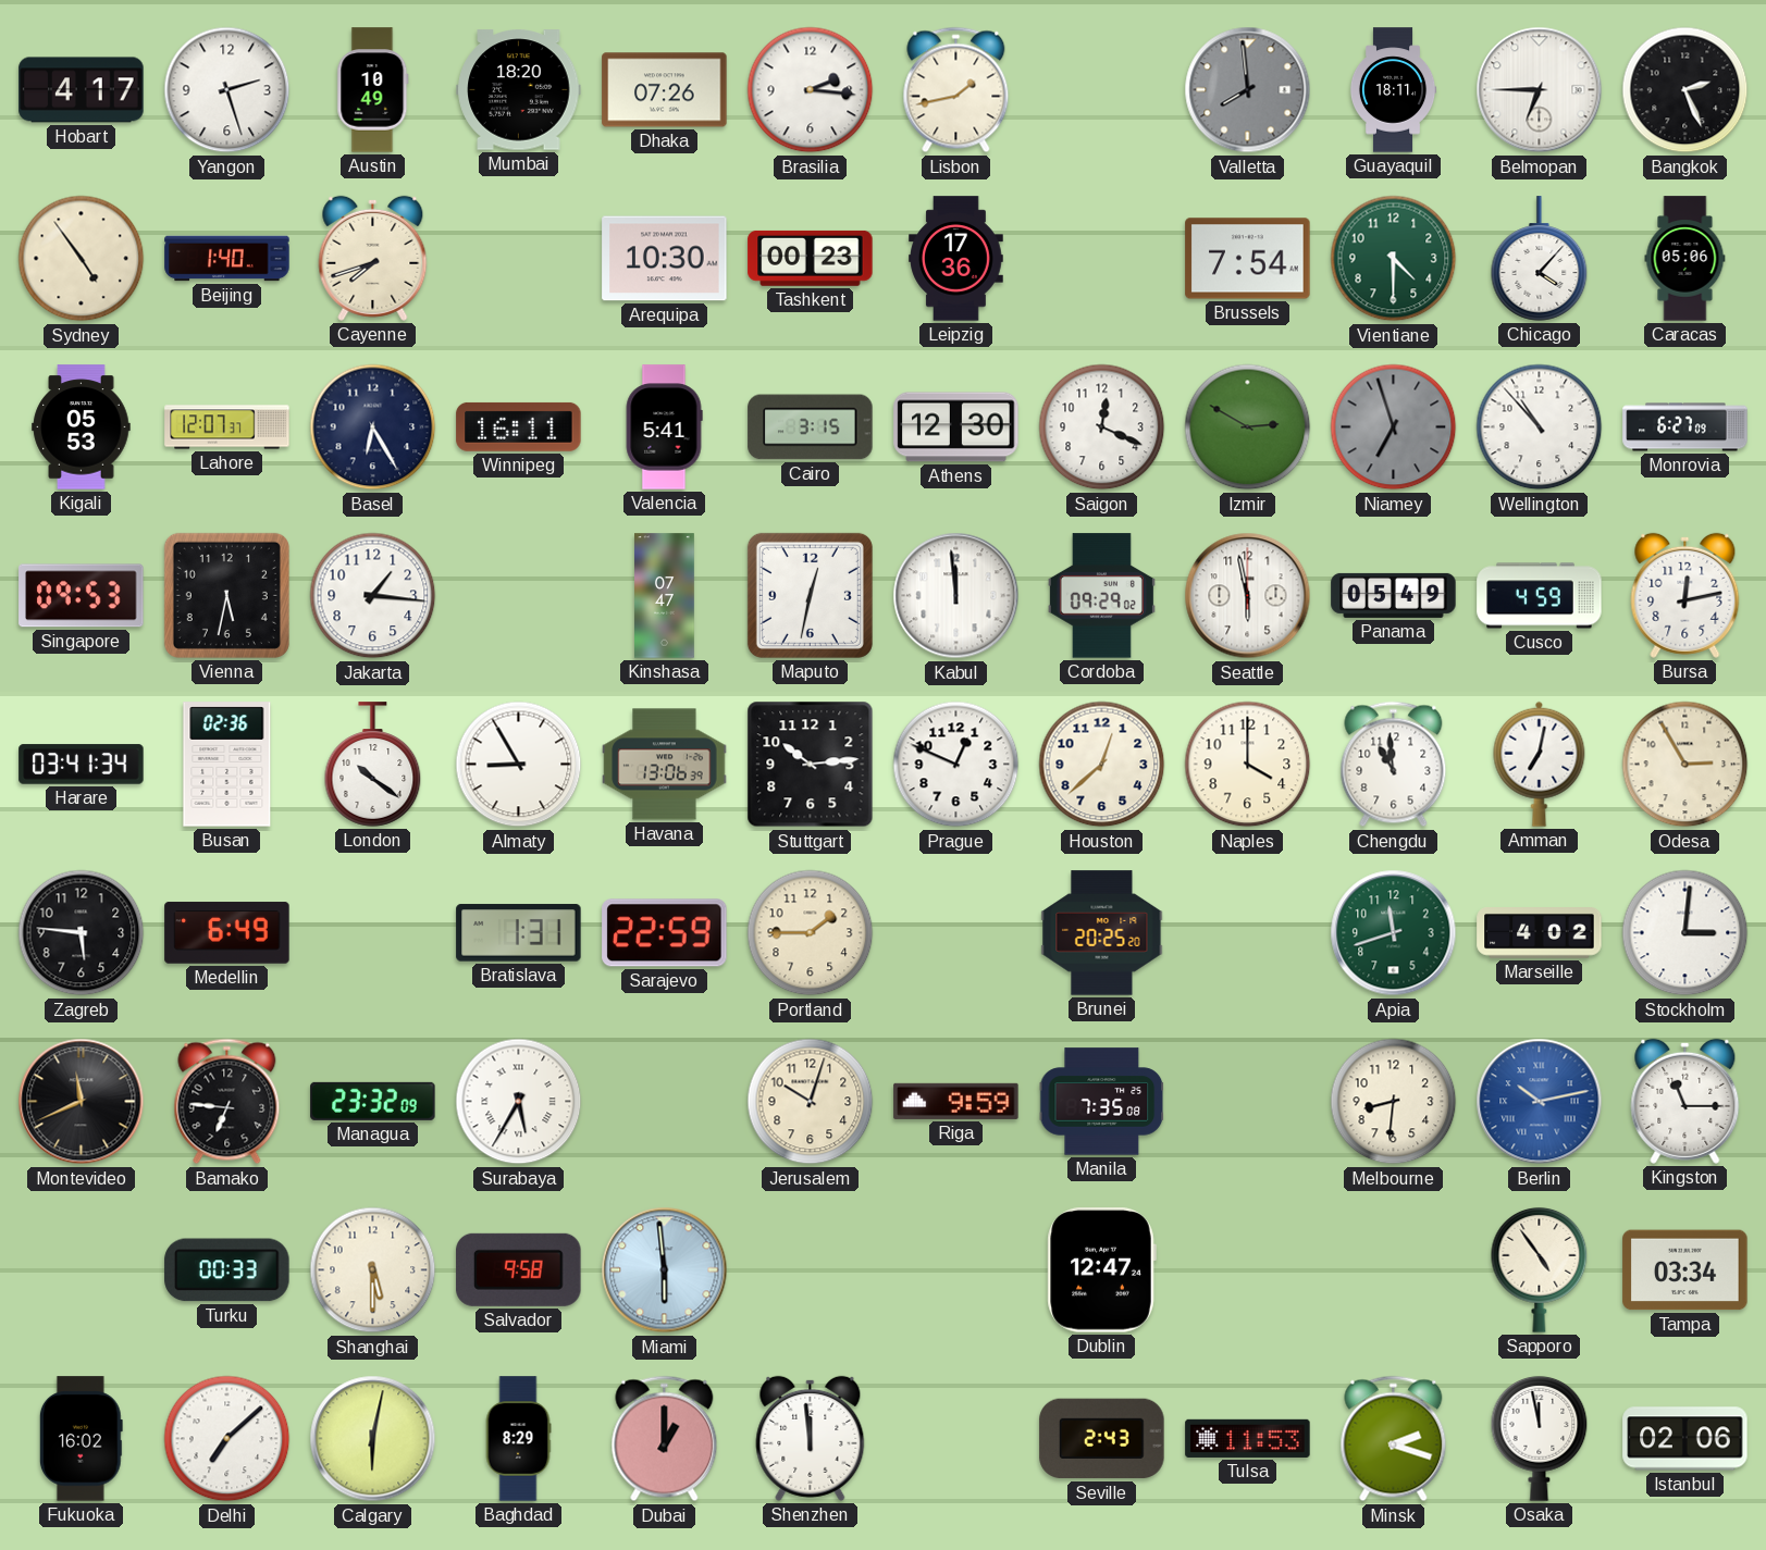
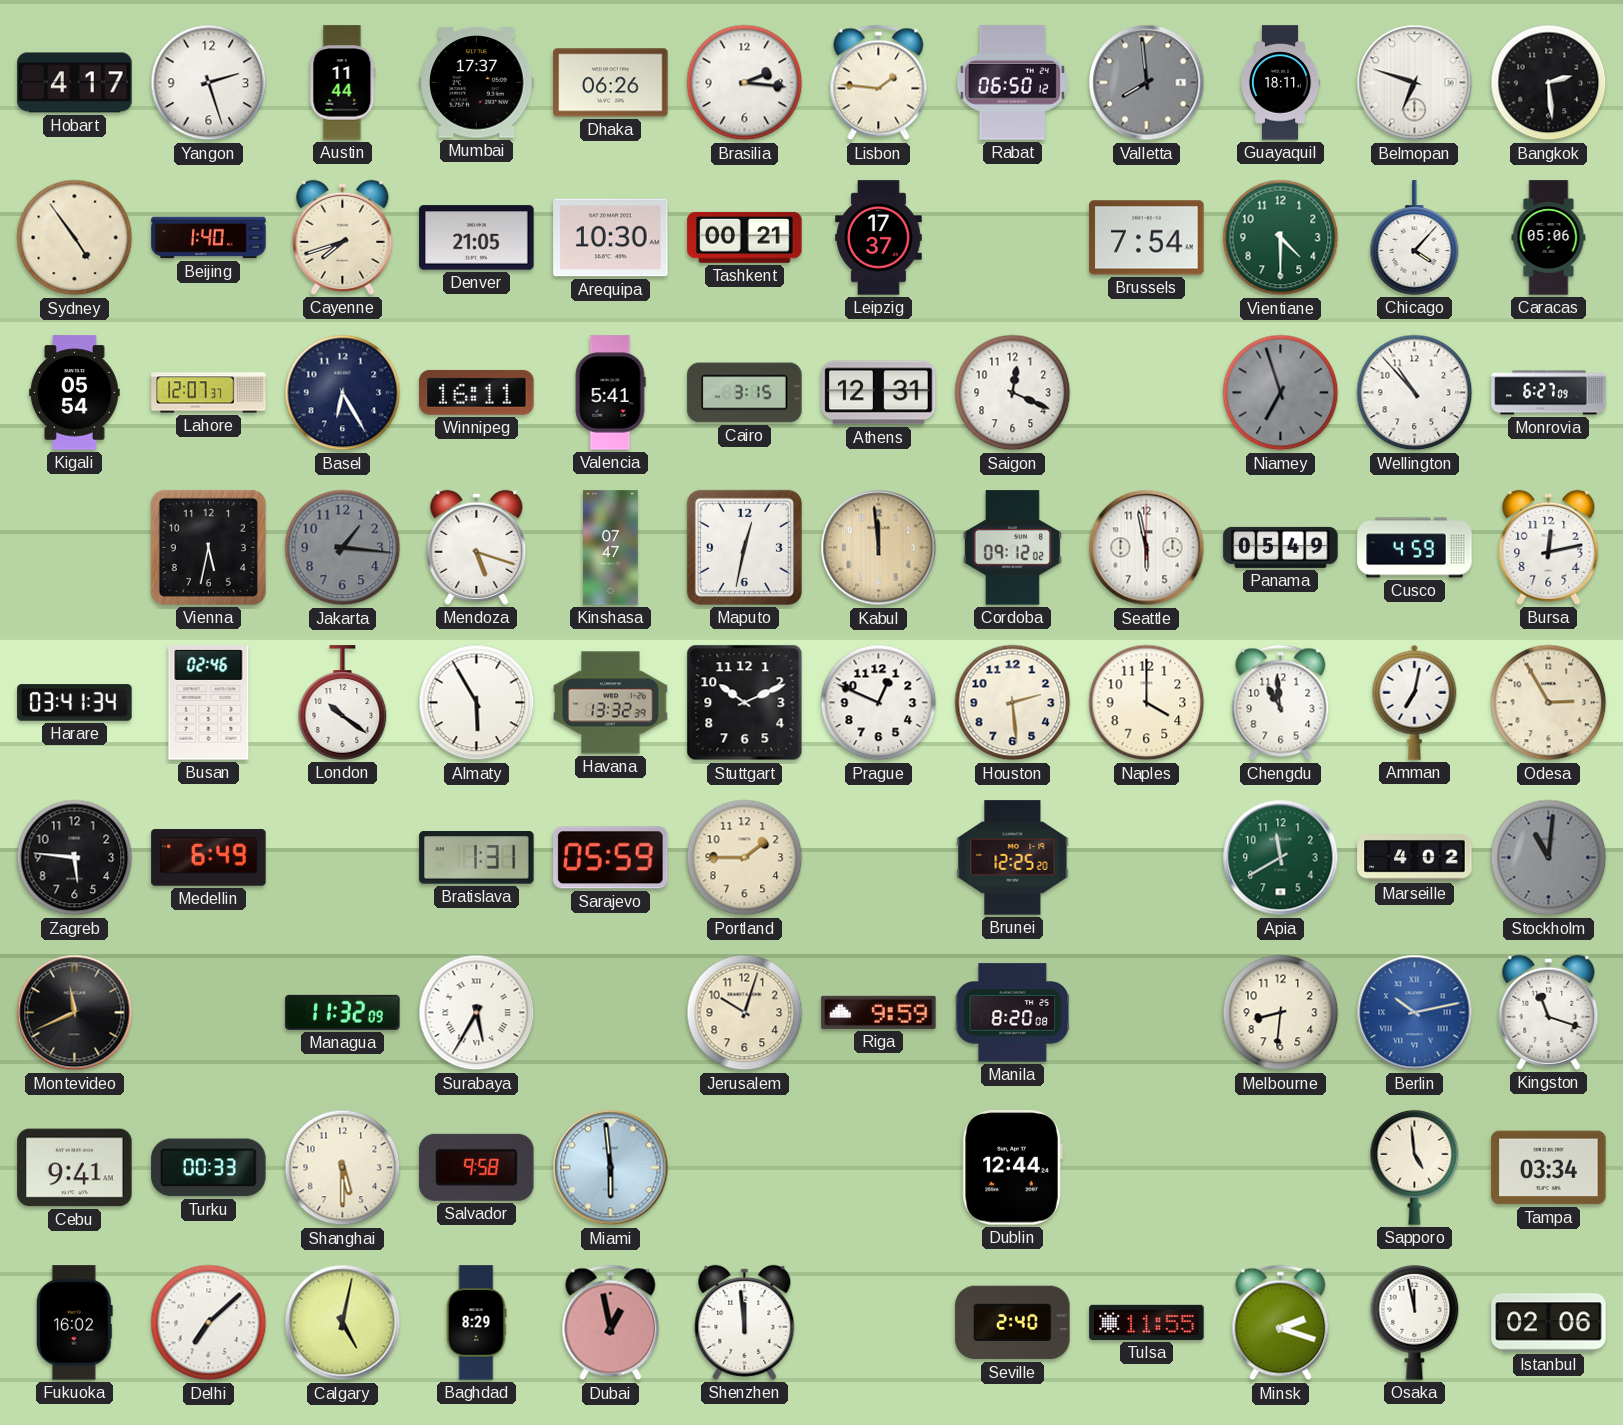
Austin: 10:49 -> 11:44 (343, 83)
Mumbai: 18:20 -> 17:37 (477, 83)
Dhaka: 07:26 -> 06:26 (611, 83)
Lisbon: 1:43 -> 1:46 (879, 83)
Rabat: none -> 06:50 (1012, 83)
Belmopan: 6:45 -> 6:48 (1415, 83)
Bangkok: 2:26 -> 2:29 (1549, 83)
Denver: none -> 21:05 (477, 238)
Tashkent: 00:23 -> 00:21 (745, 237)
Leipzig: 17:36 -> 17:37 (879, 238)
Kigali: 05:53 -> 05:54 (75, 393)
Athens: 12:30 -> 12:31 (879, 393)
Izmir: 2:50 -> none (1248, 427)
Singapore: 09:53 -> none (82, 596)
Jakarta dial: white -> grey (343, 548)
Mendoza: none -> 5:18 (477, 547)
Kabul dial: white -> champagne (879, 548)
Cordoba: 09:29 -> 09:12 (1012, 548)
Busan: 02:36 -> 02:46 (209, 703)
Almaty: 8:55 -> 5:55 (477, 703)
Havana: 13:06 -> 13:32 (611, 703)
Stuttgart: 10:14 -> 10:11 (745, 703)
Houston: 12:38 -> 2:29 (1013, 703)
Sarajevo: 22:59 -> 05:59 (611, 858)
Brunei: 20:25 -> 12:25 (1013, 858)
Apia: 11:42 -> 11:40 (1281, 858)
Stockholm: 3:01 -> 11:01 (1549, 858)
Stockholm dial: white -> grey (1549, 858)
Bamako: 6:46 -> none (227, 1102)
Managua: 23:32 -> 11:32 (343, 1012)
Manila: 7:35 -> 8:20 (1013, 1013)
Kingston: 11:15 -> 11:18 (1549, 1012)
Cebu: none -> 9:41 (75, 1168)
Dublin: 12:47 -> 12:44 (1012, 1168)
Sapporo: 4:54 -> 4:59 (1415, 1167)
Calgary: 6:02 -> 5:02 (343, 1323)
Dubai: 1:00 -> 12:58 (611, 1323)
Seville: 2:43 -> 2:40 (1013, 1323)
Tulsa: 11:53 -> 11:55 (1147, 1322)
